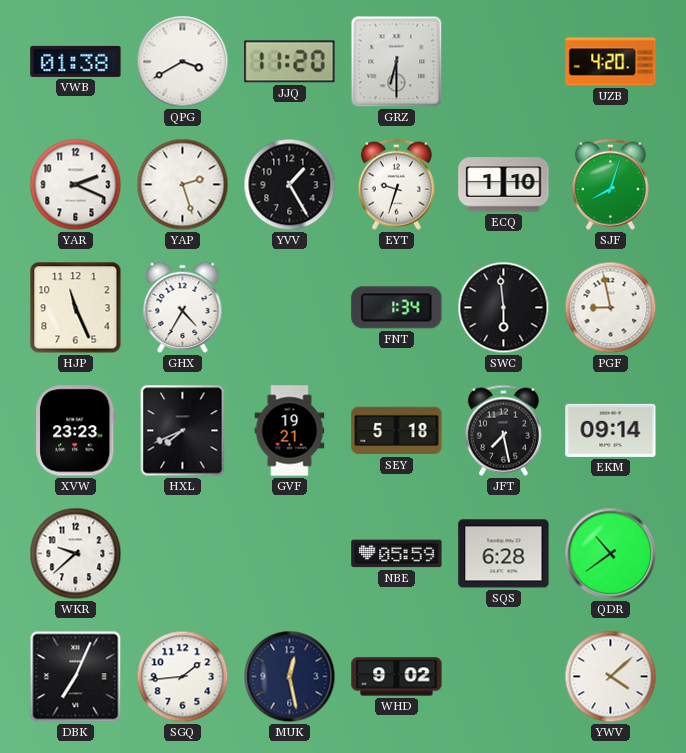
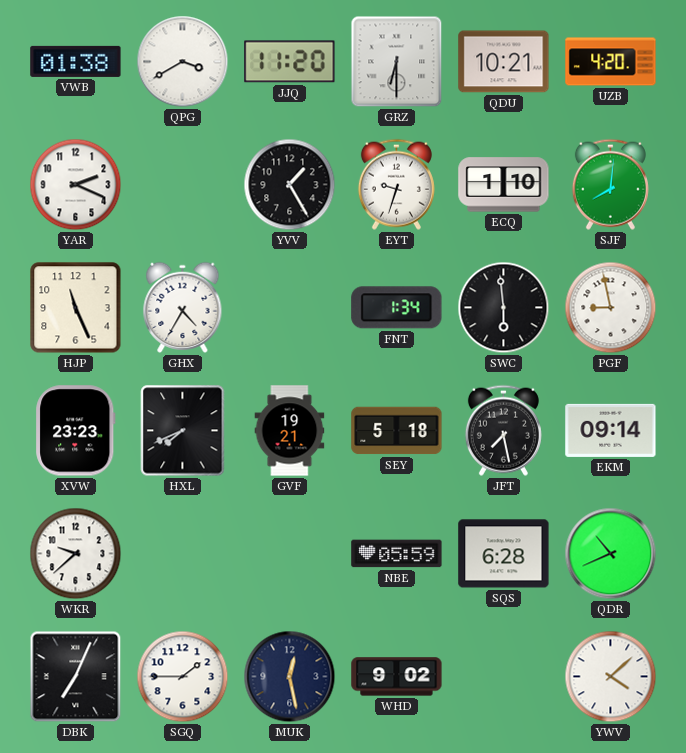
QDU: none -> 10:21 (504, 62)
YAP: 2:27 -> none (183, 185)
SJF: 8:03 -> 8:01 (610, 184)
QDR: 10:39 -> 10:41 (611, 554)
SGQ: 1:44 -> 1:45 (183, 677)
